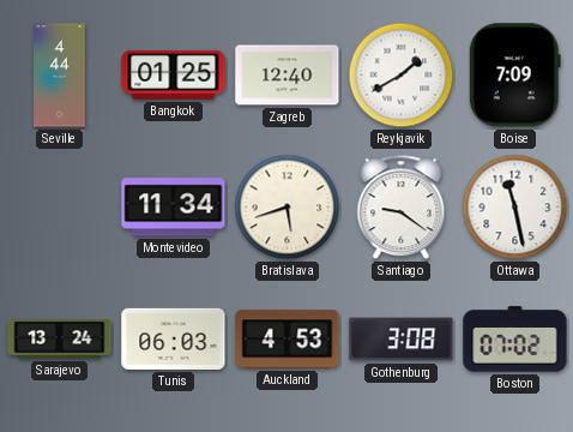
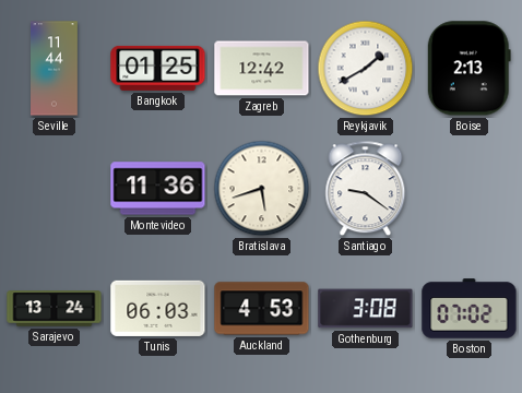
Seville: 4:44 -> 11:44 (55, 69)
Zagreb: 12:40 -> 12:42 (262, 69)
Boise: 7:09 -> 2:13 (468, 69)
Montevideo: 11:34 -> 11:36 (158, 189)
Ottawa: 11:28 -> none (515, 208)
